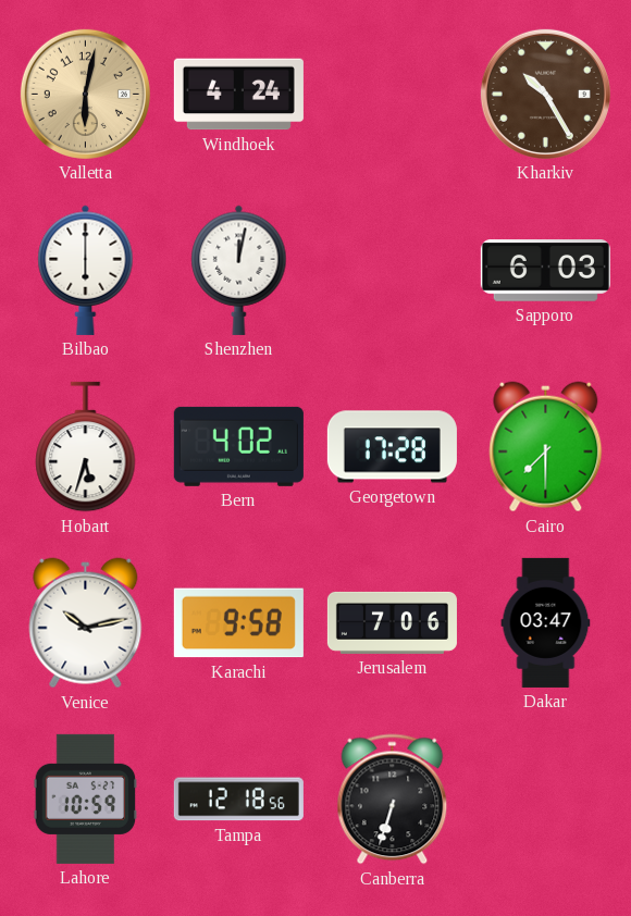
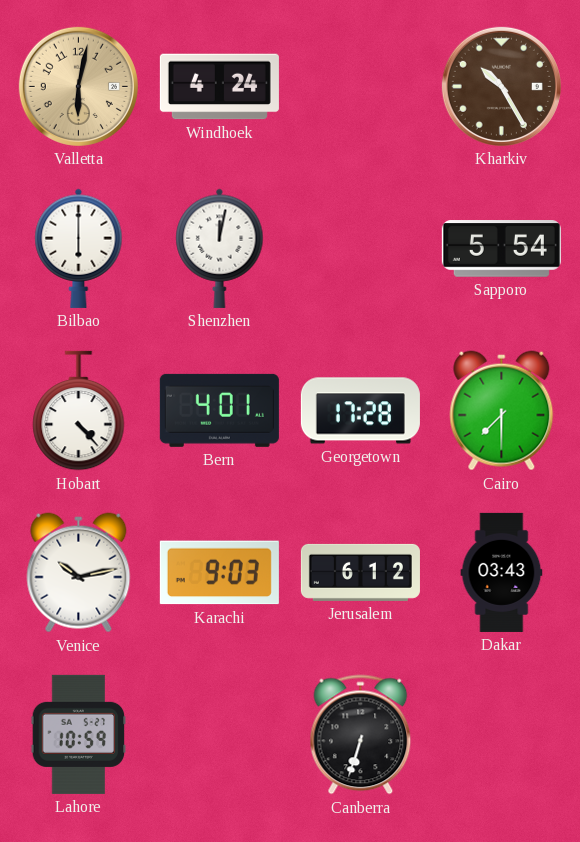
Sapporo: 6:03 -> 5:54 (501, 249)
Hobart: 5:33 -> 4:23 (79, 411)
Bern: 4:02 -> 4:01 (219, 410)
Karachi: 9:58 -> 9:03 (219, 573)
Jerusalem: 7:06 -> 6:12 (360, 572)
Dakar: 03:47 -> 03:43 (502, 572)
Tampa: 12:18 -> none (238, 800)
